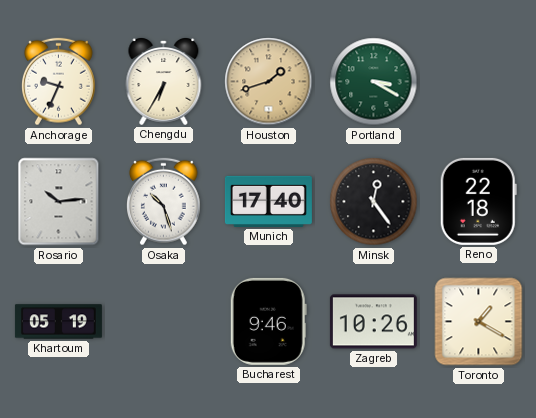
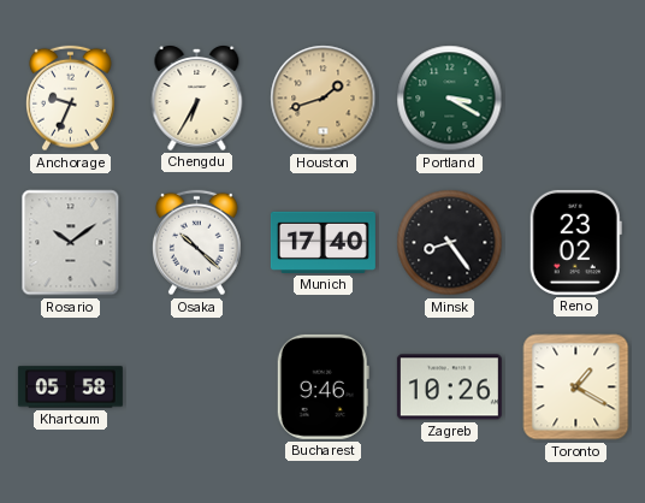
Rosario: 10:14 -> 10:09 (71, 243)
Osaka: 10:27 -> 10:22 (197, 243)
Minsk: 12:24 -> 8:24 (450, 243)
Reno: 22:18 -> 23:02 (575, 242)
Khartoum: 05:19 -> 05:58 (70, 387)
